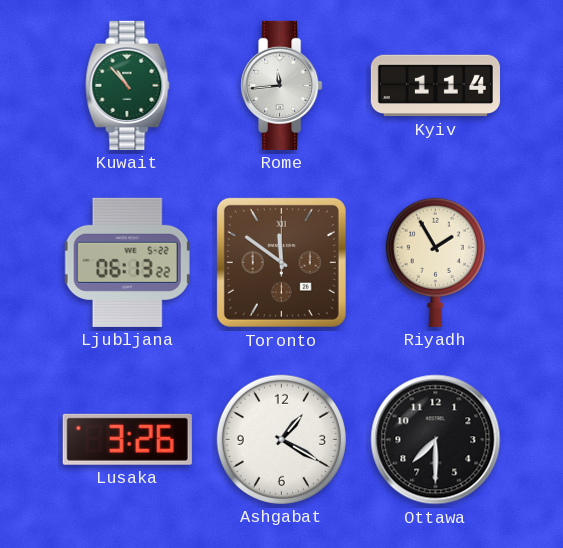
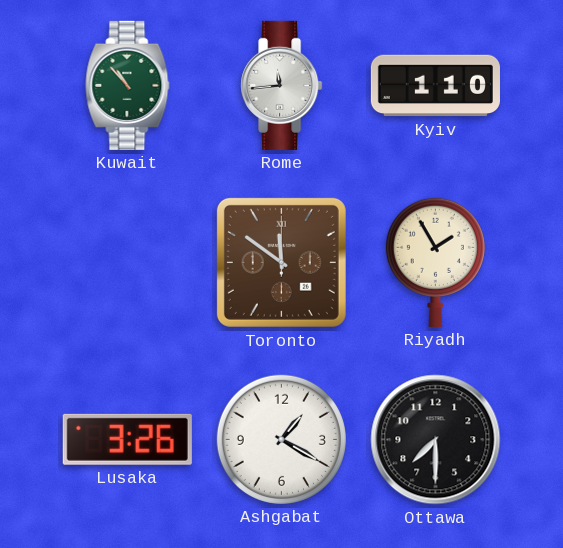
Kyiv: 1:14 -> 1:10 (435, 86)
Ljubljana: 06:13 -> none (127, 262)
